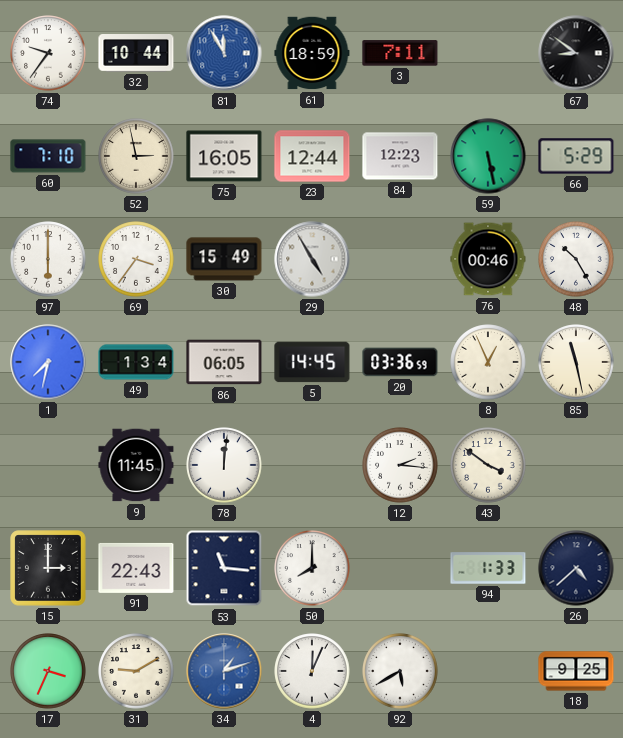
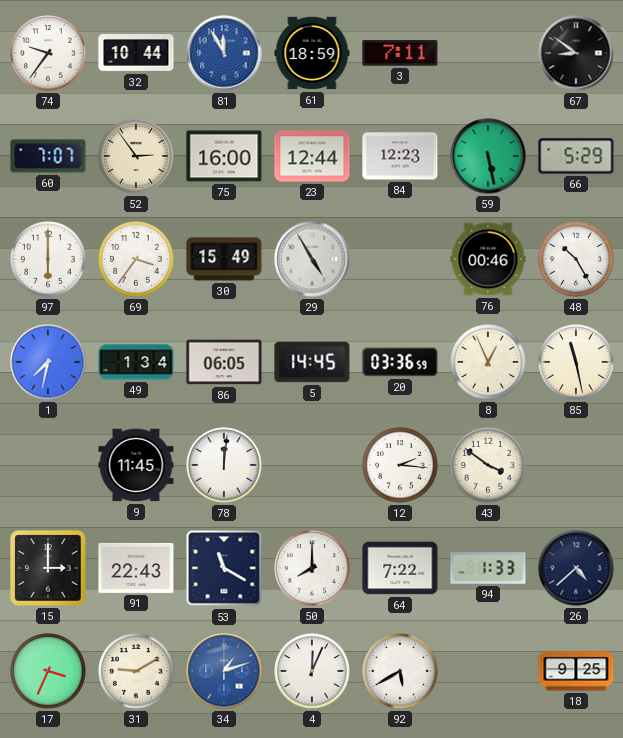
60: 7:10 -> 7:07 (48, 156)
52: 2:58 -> 2:54 (136, 156)
75: 16:05 -> 16:00 (224, 156)
53: 11:16 -> 11:20 (224, 568)
64: none -> 7:22 (400, 568)
